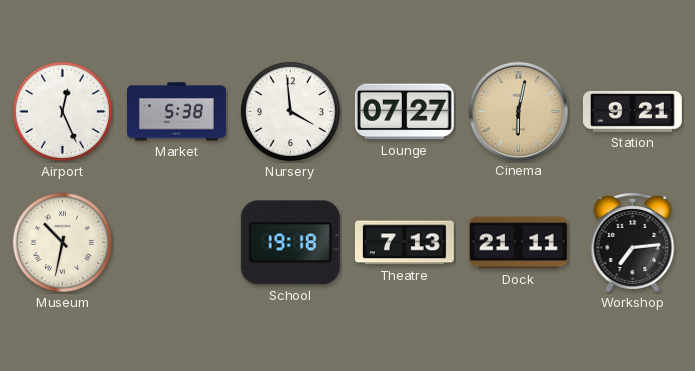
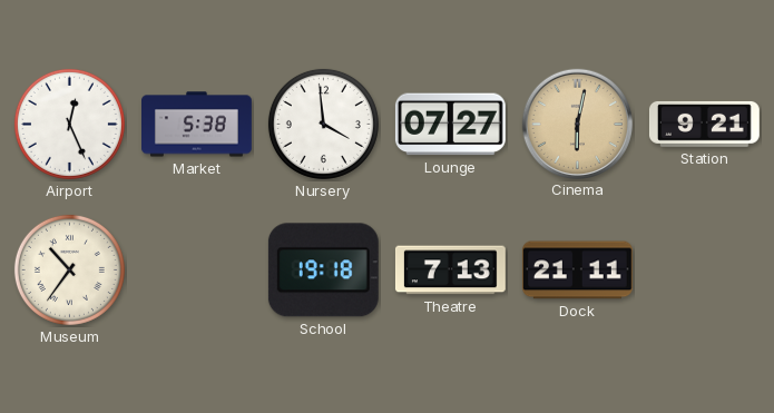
Museum: 10:32 -> 10:36 (69, 269)
Workshop: 7:14 -> none (633, 242)
